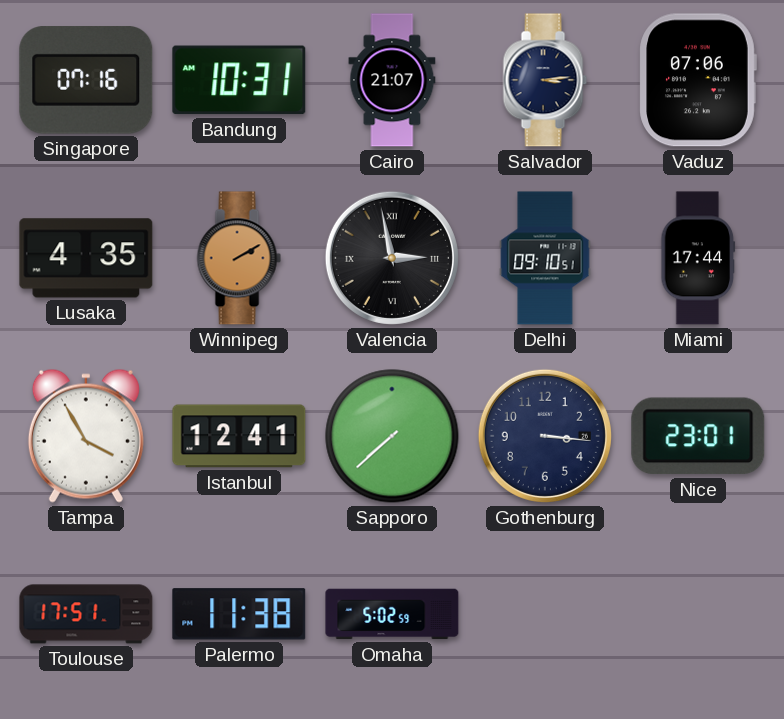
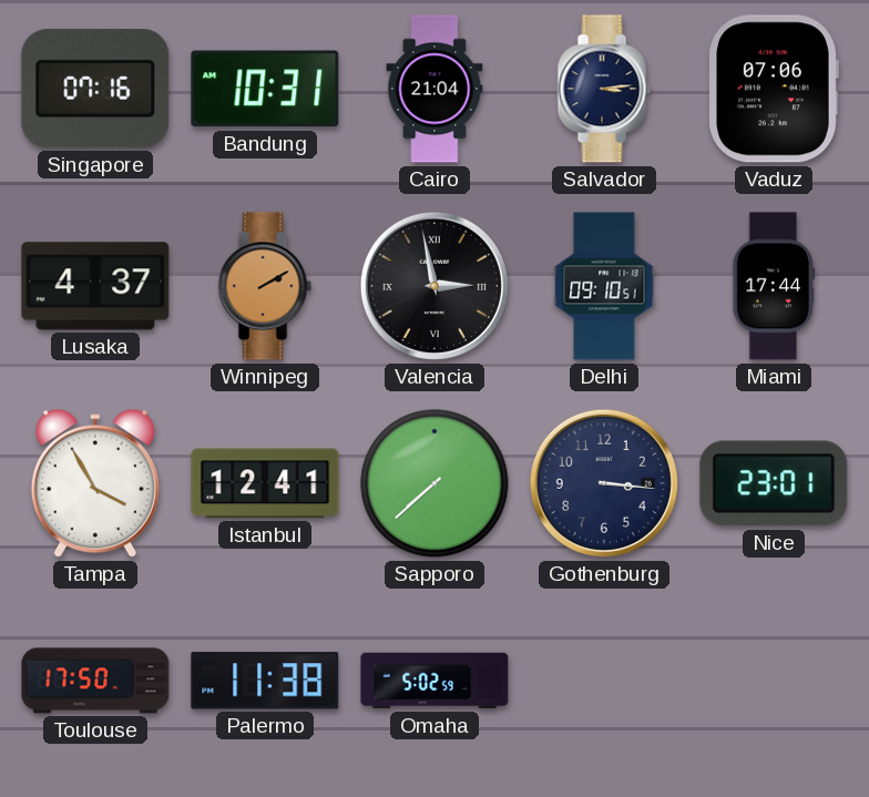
Cairo: 21:07 -> 21:04 (434, 89)
Lusaka: 4:35 -> 4:37 (95, 286)
Toulouse: 17:51 -> 17:50 (95, 681)
